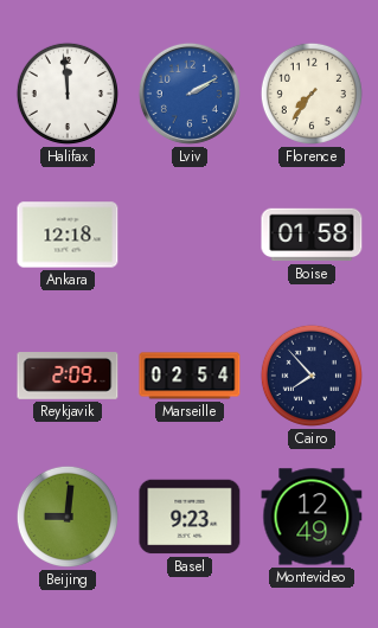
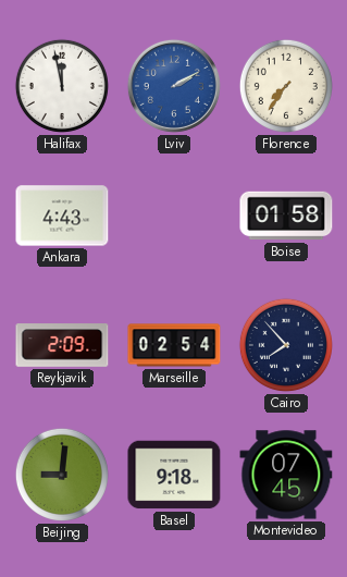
Halifax: 11:59 -> 11:58 (62, 86)
Ankara: 12:18 -> 4:43 (62, 216)
Basel: 9:23 -> 9:18 (174, 475)
Montevideo: 12:49 -> 07:45 (286, 475)
